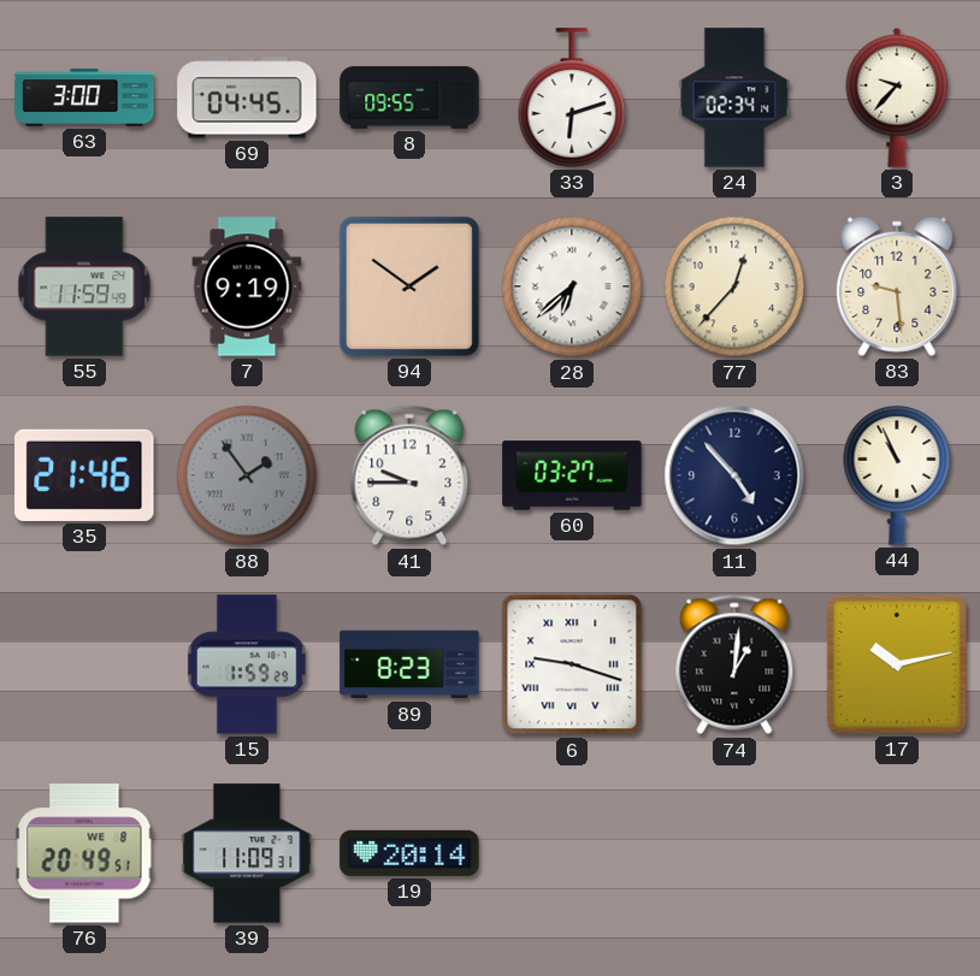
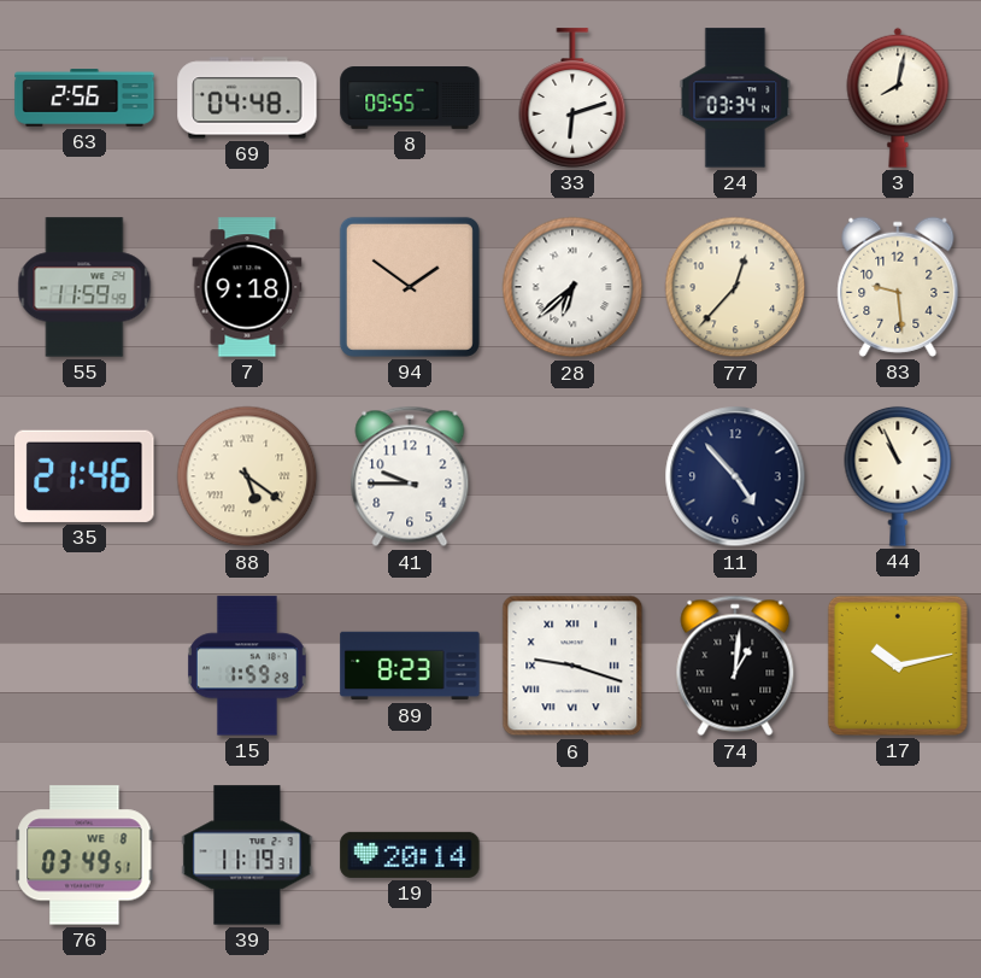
63: 3:00 -> 2:56 (84, 98)
69: 04:45 -> 04:48 (247, 98)
24: 02:34 -> 03:34 (735, 98)
3: 9:37 -> 8:02 (898, 98)
7: 9:19 -> 9:18 (247, 287)
88: 1:54 -> 5:21 (247, 476)
88 dial: grey -> cream (247, 476)
60: 03:27 -> none (572, 475)
76: 20:49 -> 03:49 (84, 855)
39: 11:09 -> 11:19 (247, 855)
